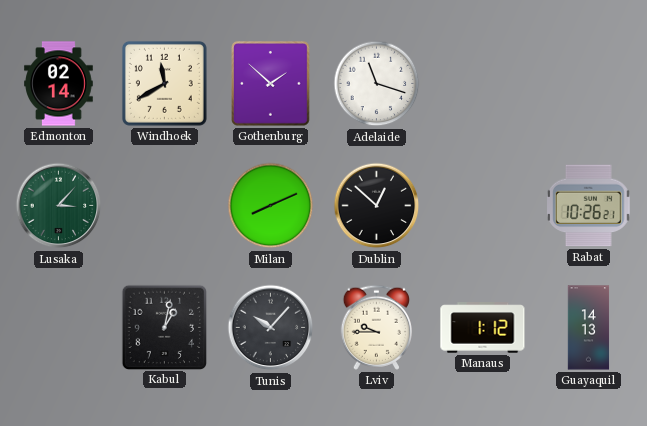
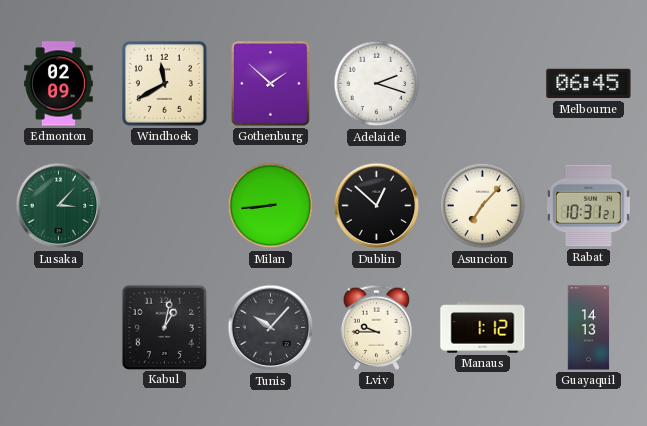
Edmonton: 02:14 -> 02:09 (59, 84)
Adelaide: 11:18 -> 2:18 (377, 84)
Melbourne: none -> 06:45 (589, 84)
Milan: 8:11 -> 8:44 (271, 206)
Asuncion: none -> 7:07 (483, 206)
Rabat: 10:26 -> 10:31 (589, 206)
